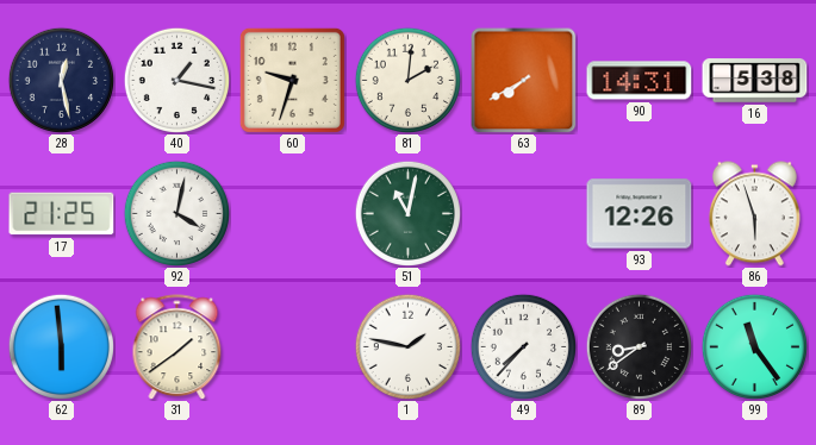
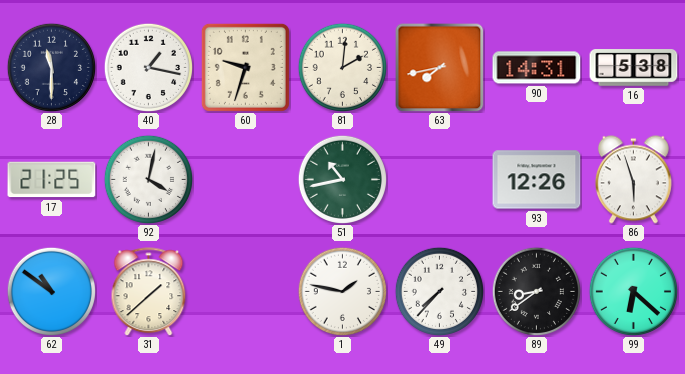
28: 12:28 -> 11:30 (51, 67)
63: 7:40 -> 7:43 (439, 67)
51: 11:02 -> 10:43 (342, 179)
62: 5:59 -> 10:51 (51, 291)
31: 1:39 -> 1:38 (149, 292)
99: 11:24 -> 6:22 (633, 291)
